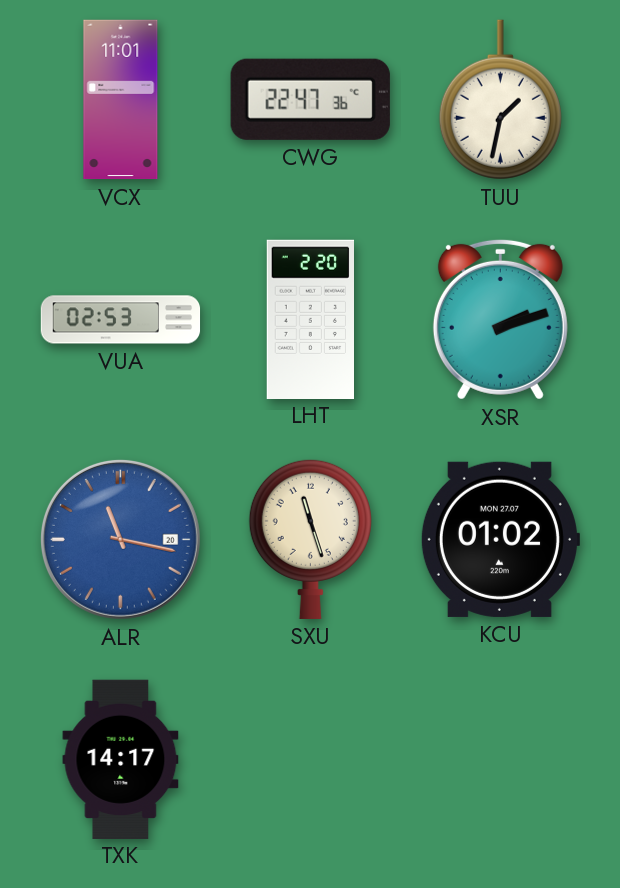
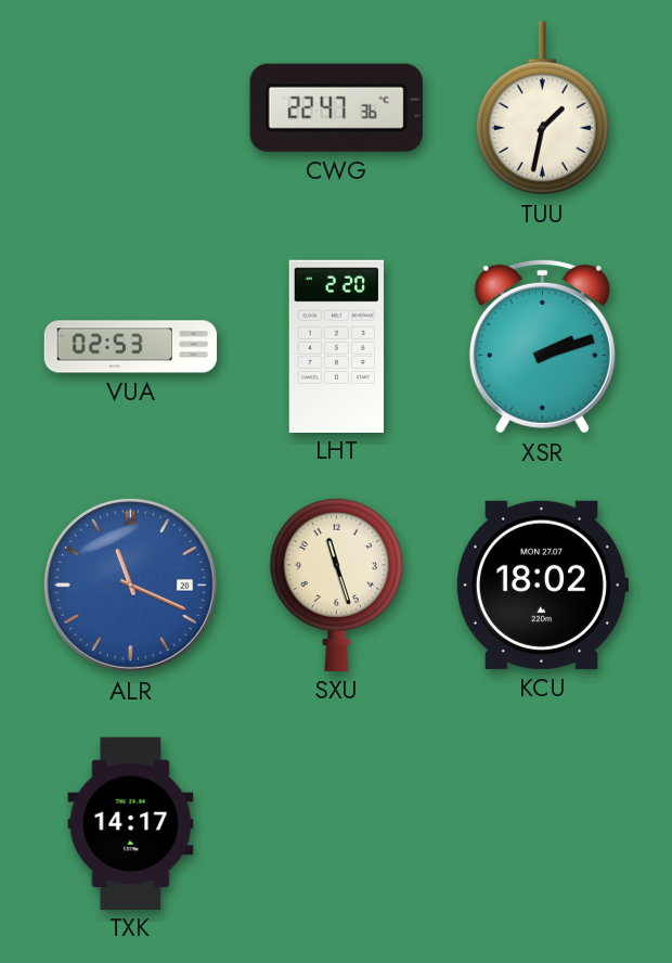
VCX: 11:01 -> none (121, 100)
ALR: 11:17 -> 11:19 (130, 585)
KCU: 01:02 -> 18:02 (542, 585)
